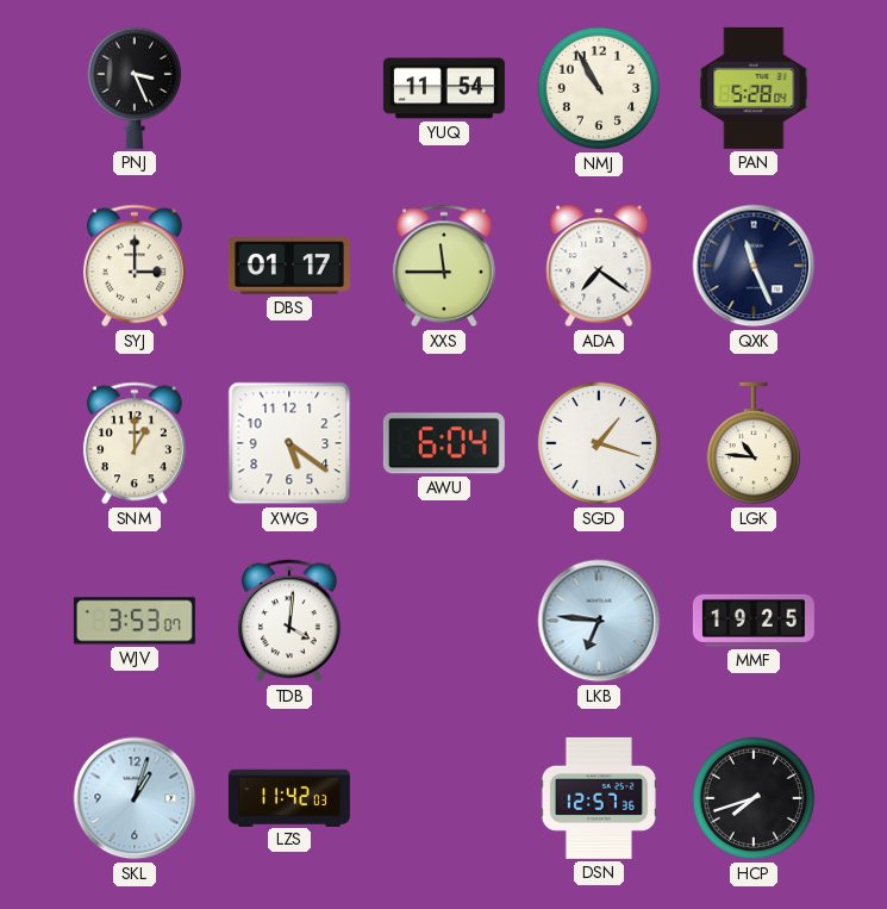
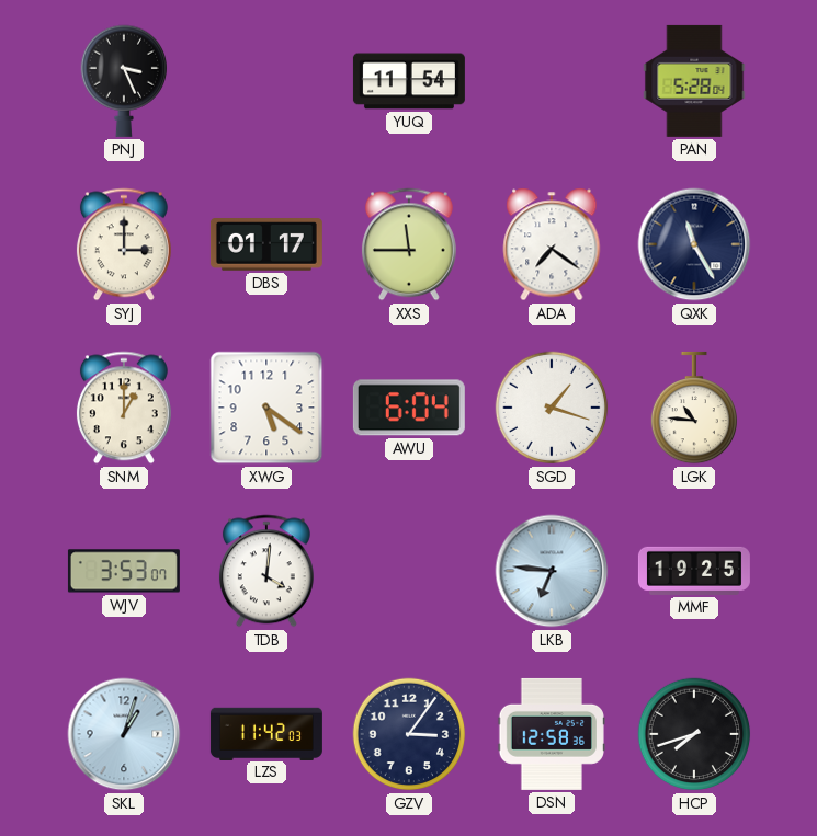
NMJ: 10:55 -> none (599, 88)
QXK: 11:26 -> 11:25 (694, 244)
GZV: none -> 3:06 (409, 734)
DSN: 12:57 -> 12:58 (551, 734)
